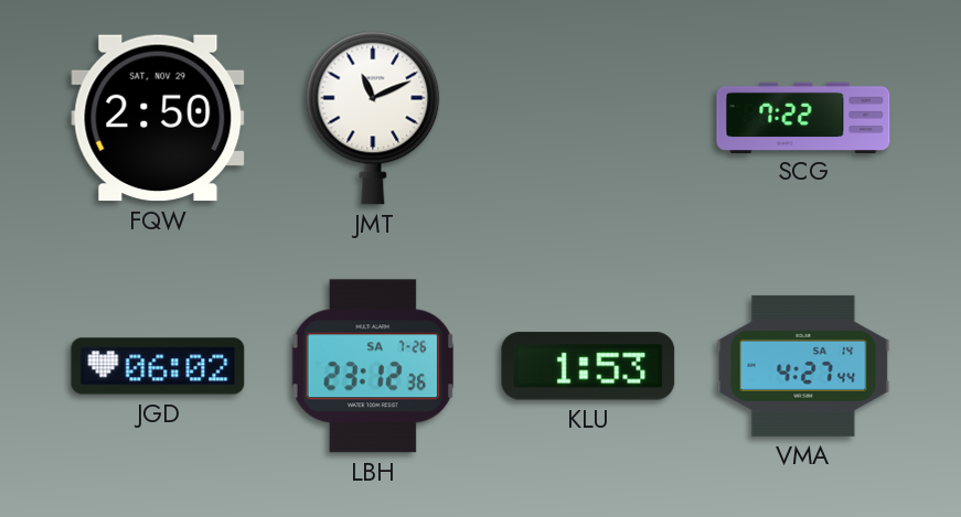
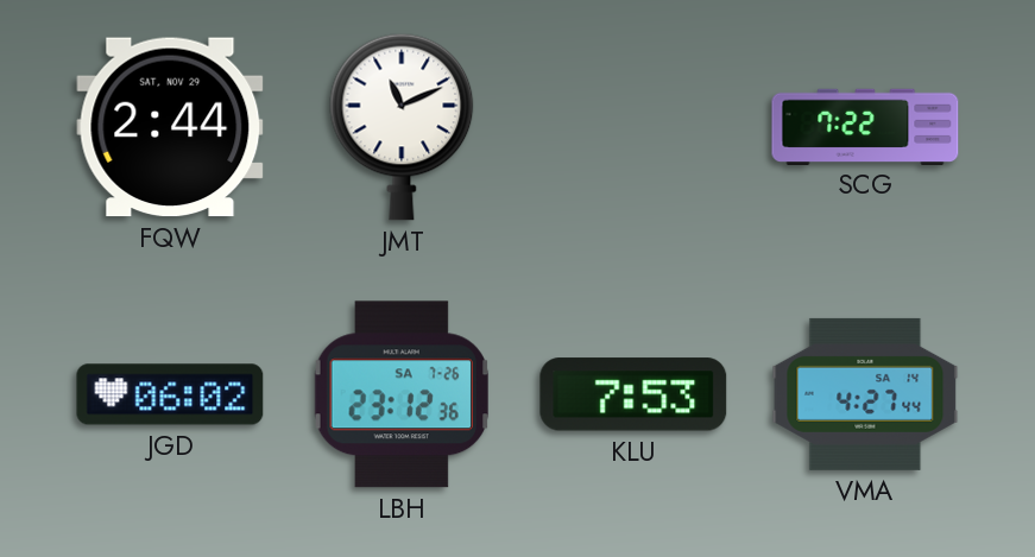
FQW: 2:50 -> 2:44 (170, 127)
KLU: 1:53 -> 7:53 (633, 394)
